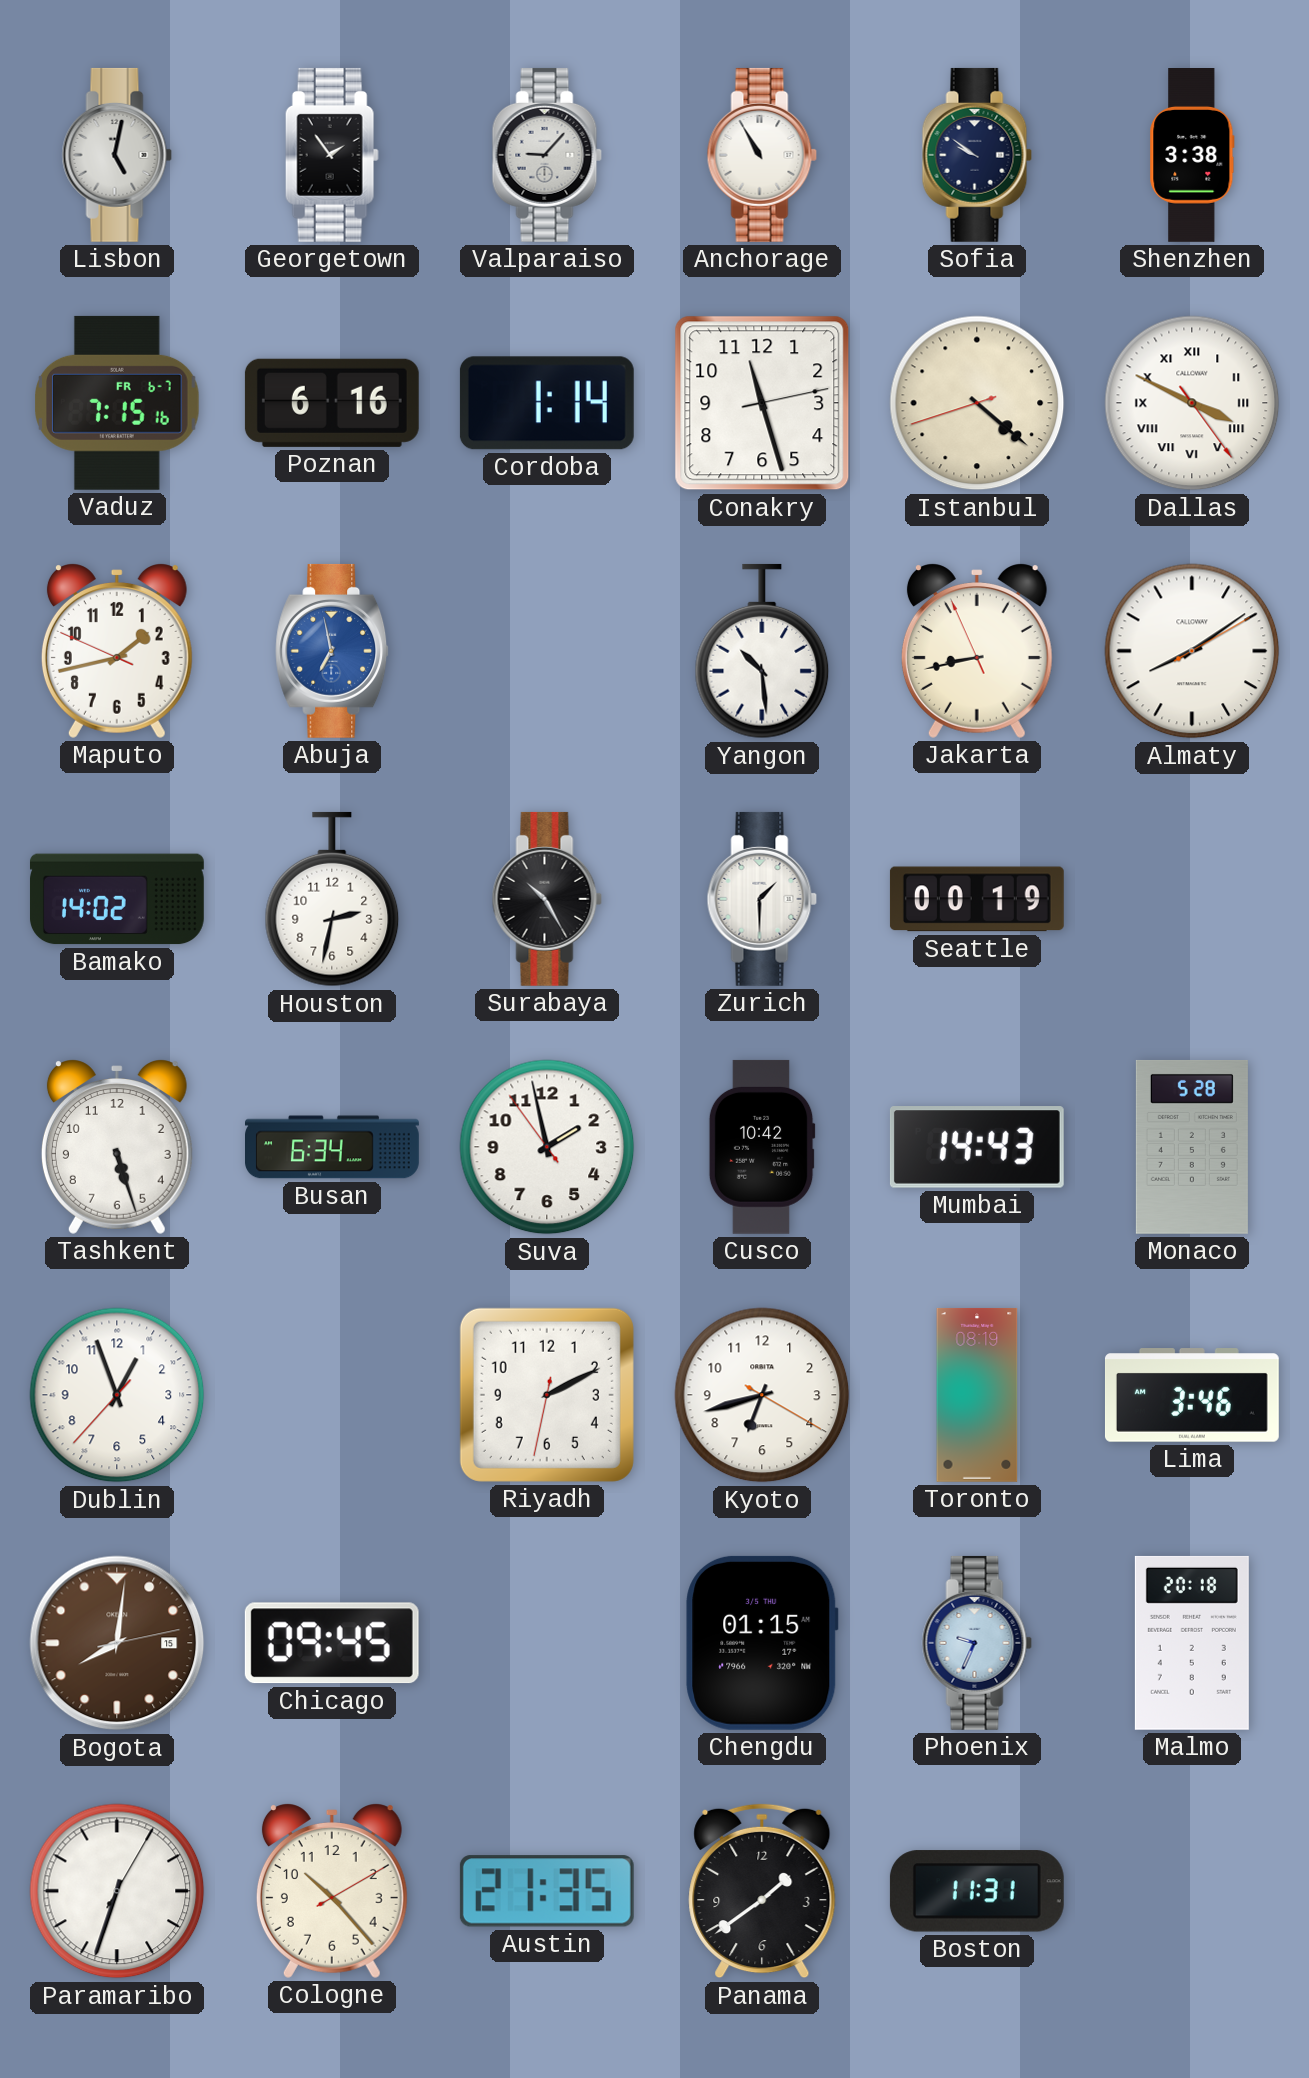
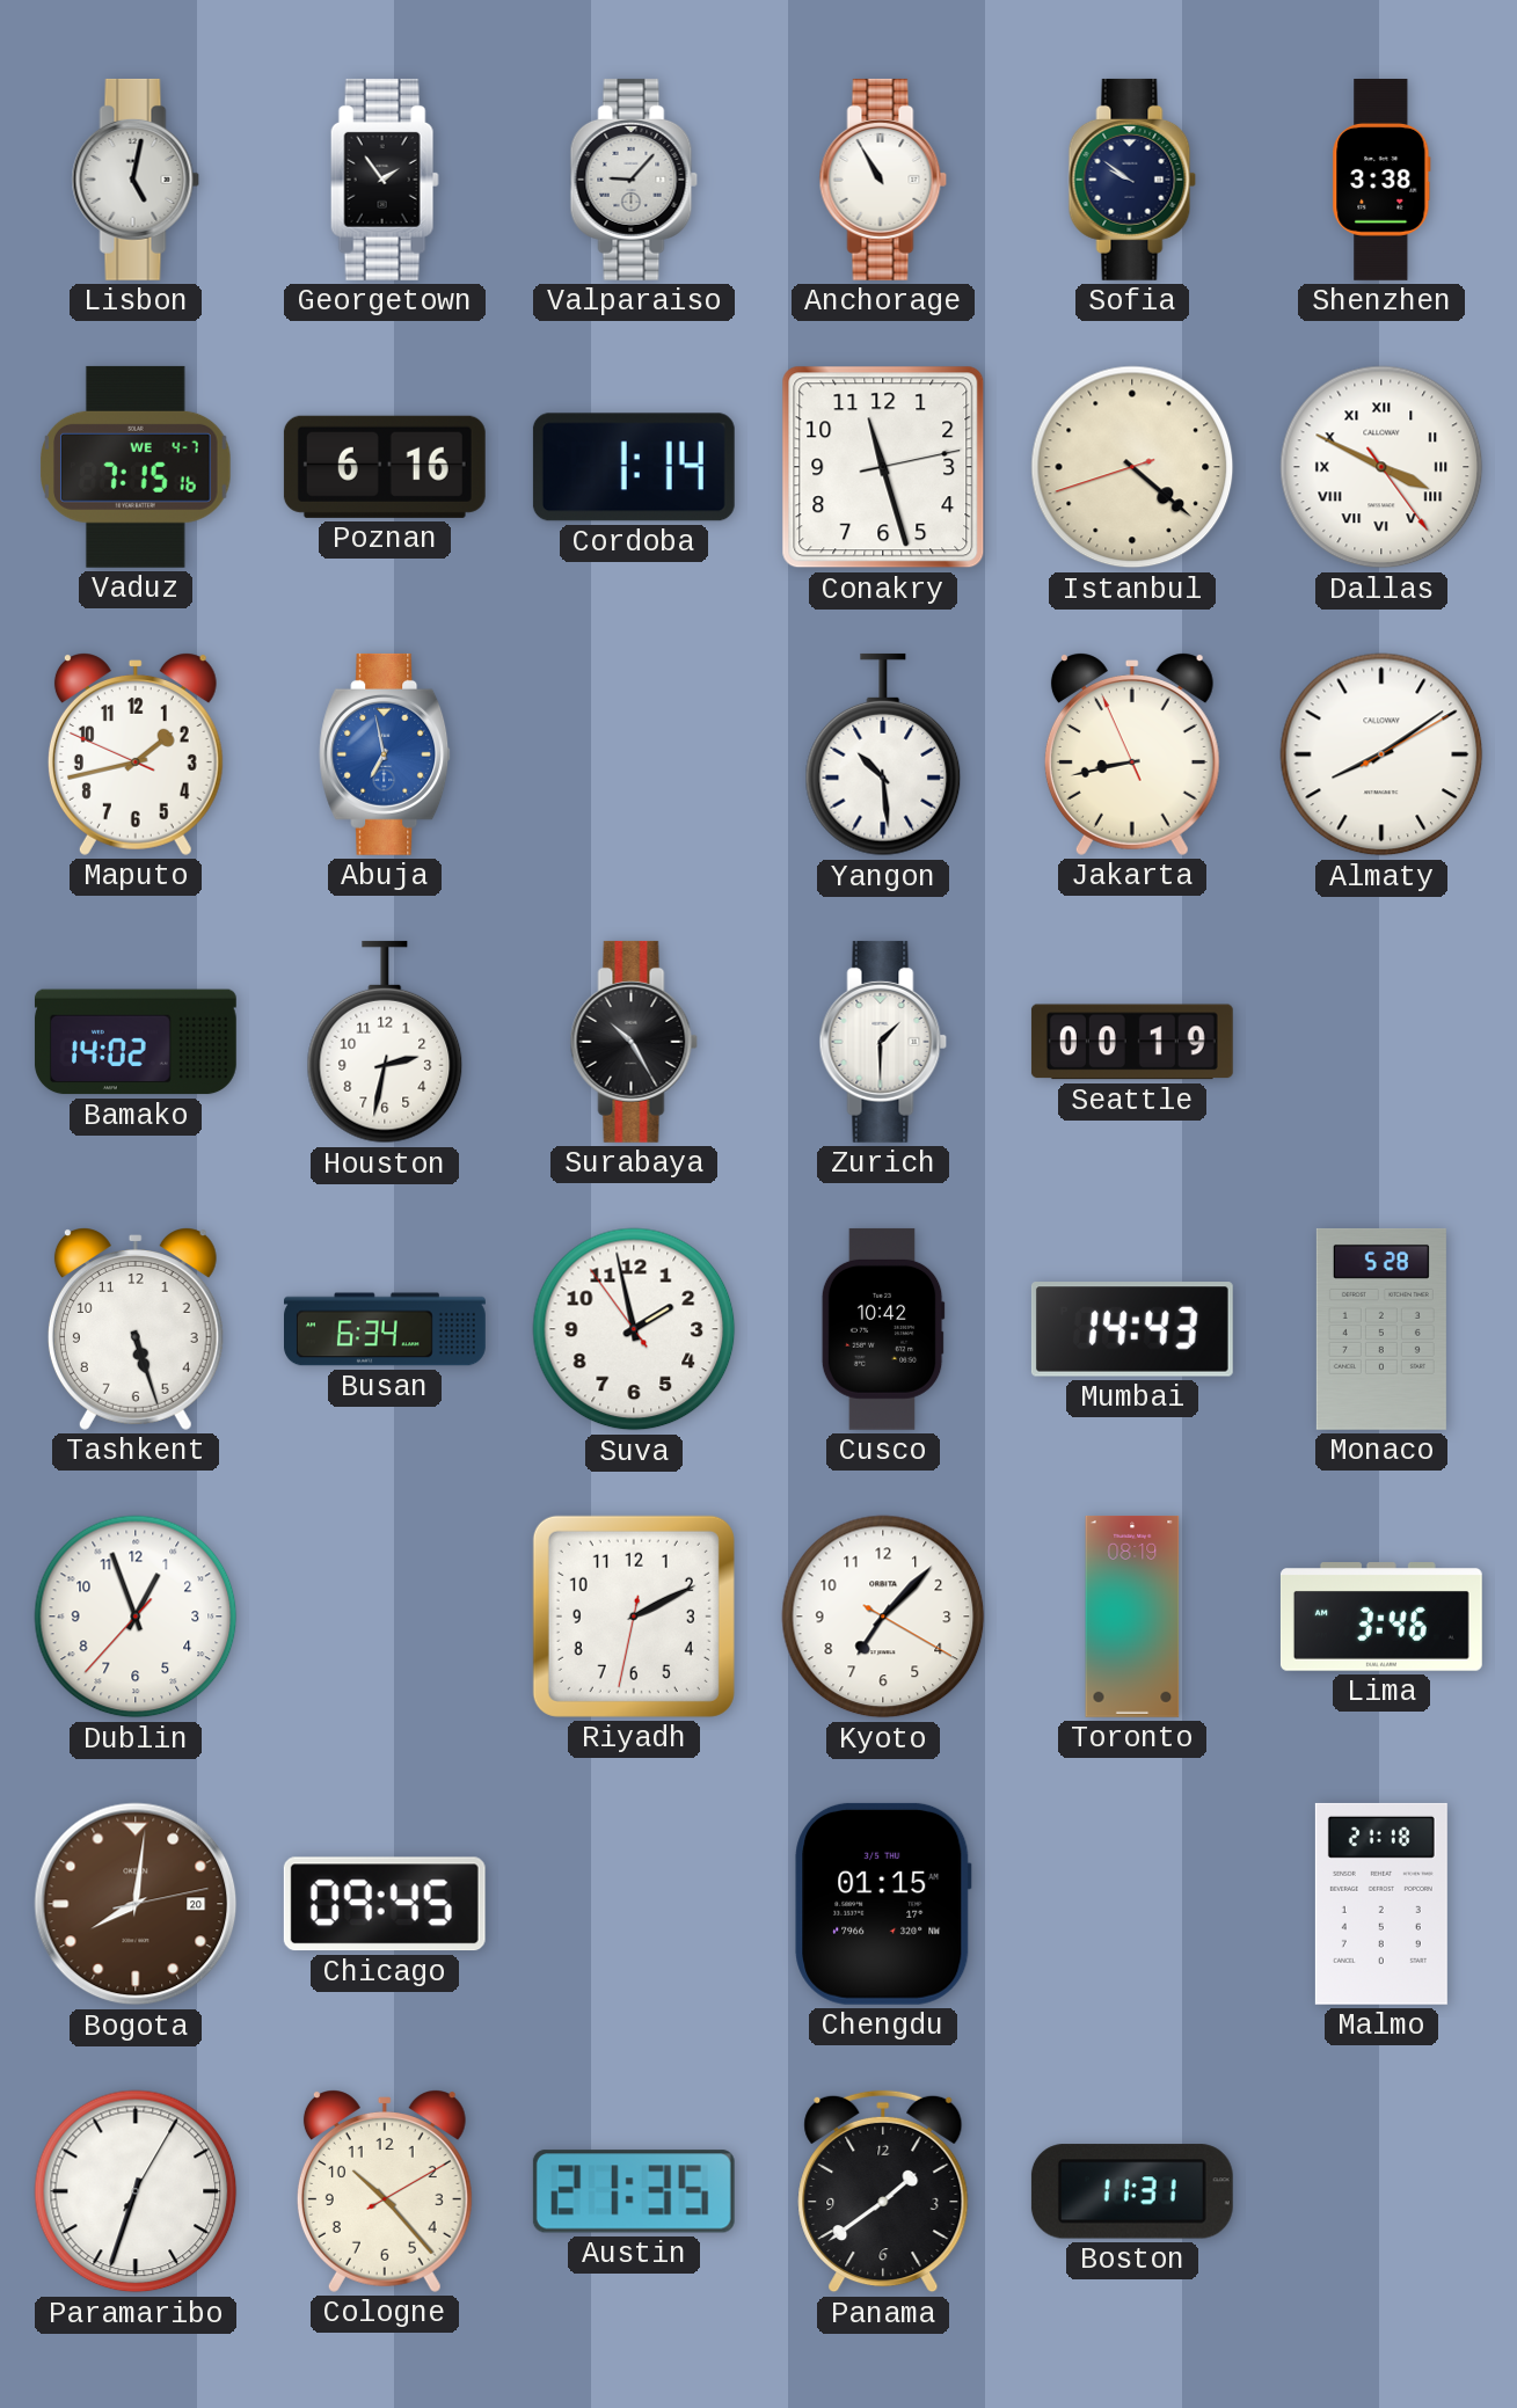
Vaduz date: FR 6-7 -> WE 4-7 (136, 467)
Kyoto: 6:42 -> 7:07 (883, 1617)
Bogota date: 15 -> 20 (136, 1904)
Phoenix: 9:34 -> none (977, 1643)
Malmo: 20:18 -> 21:18 (1381, 1904)
